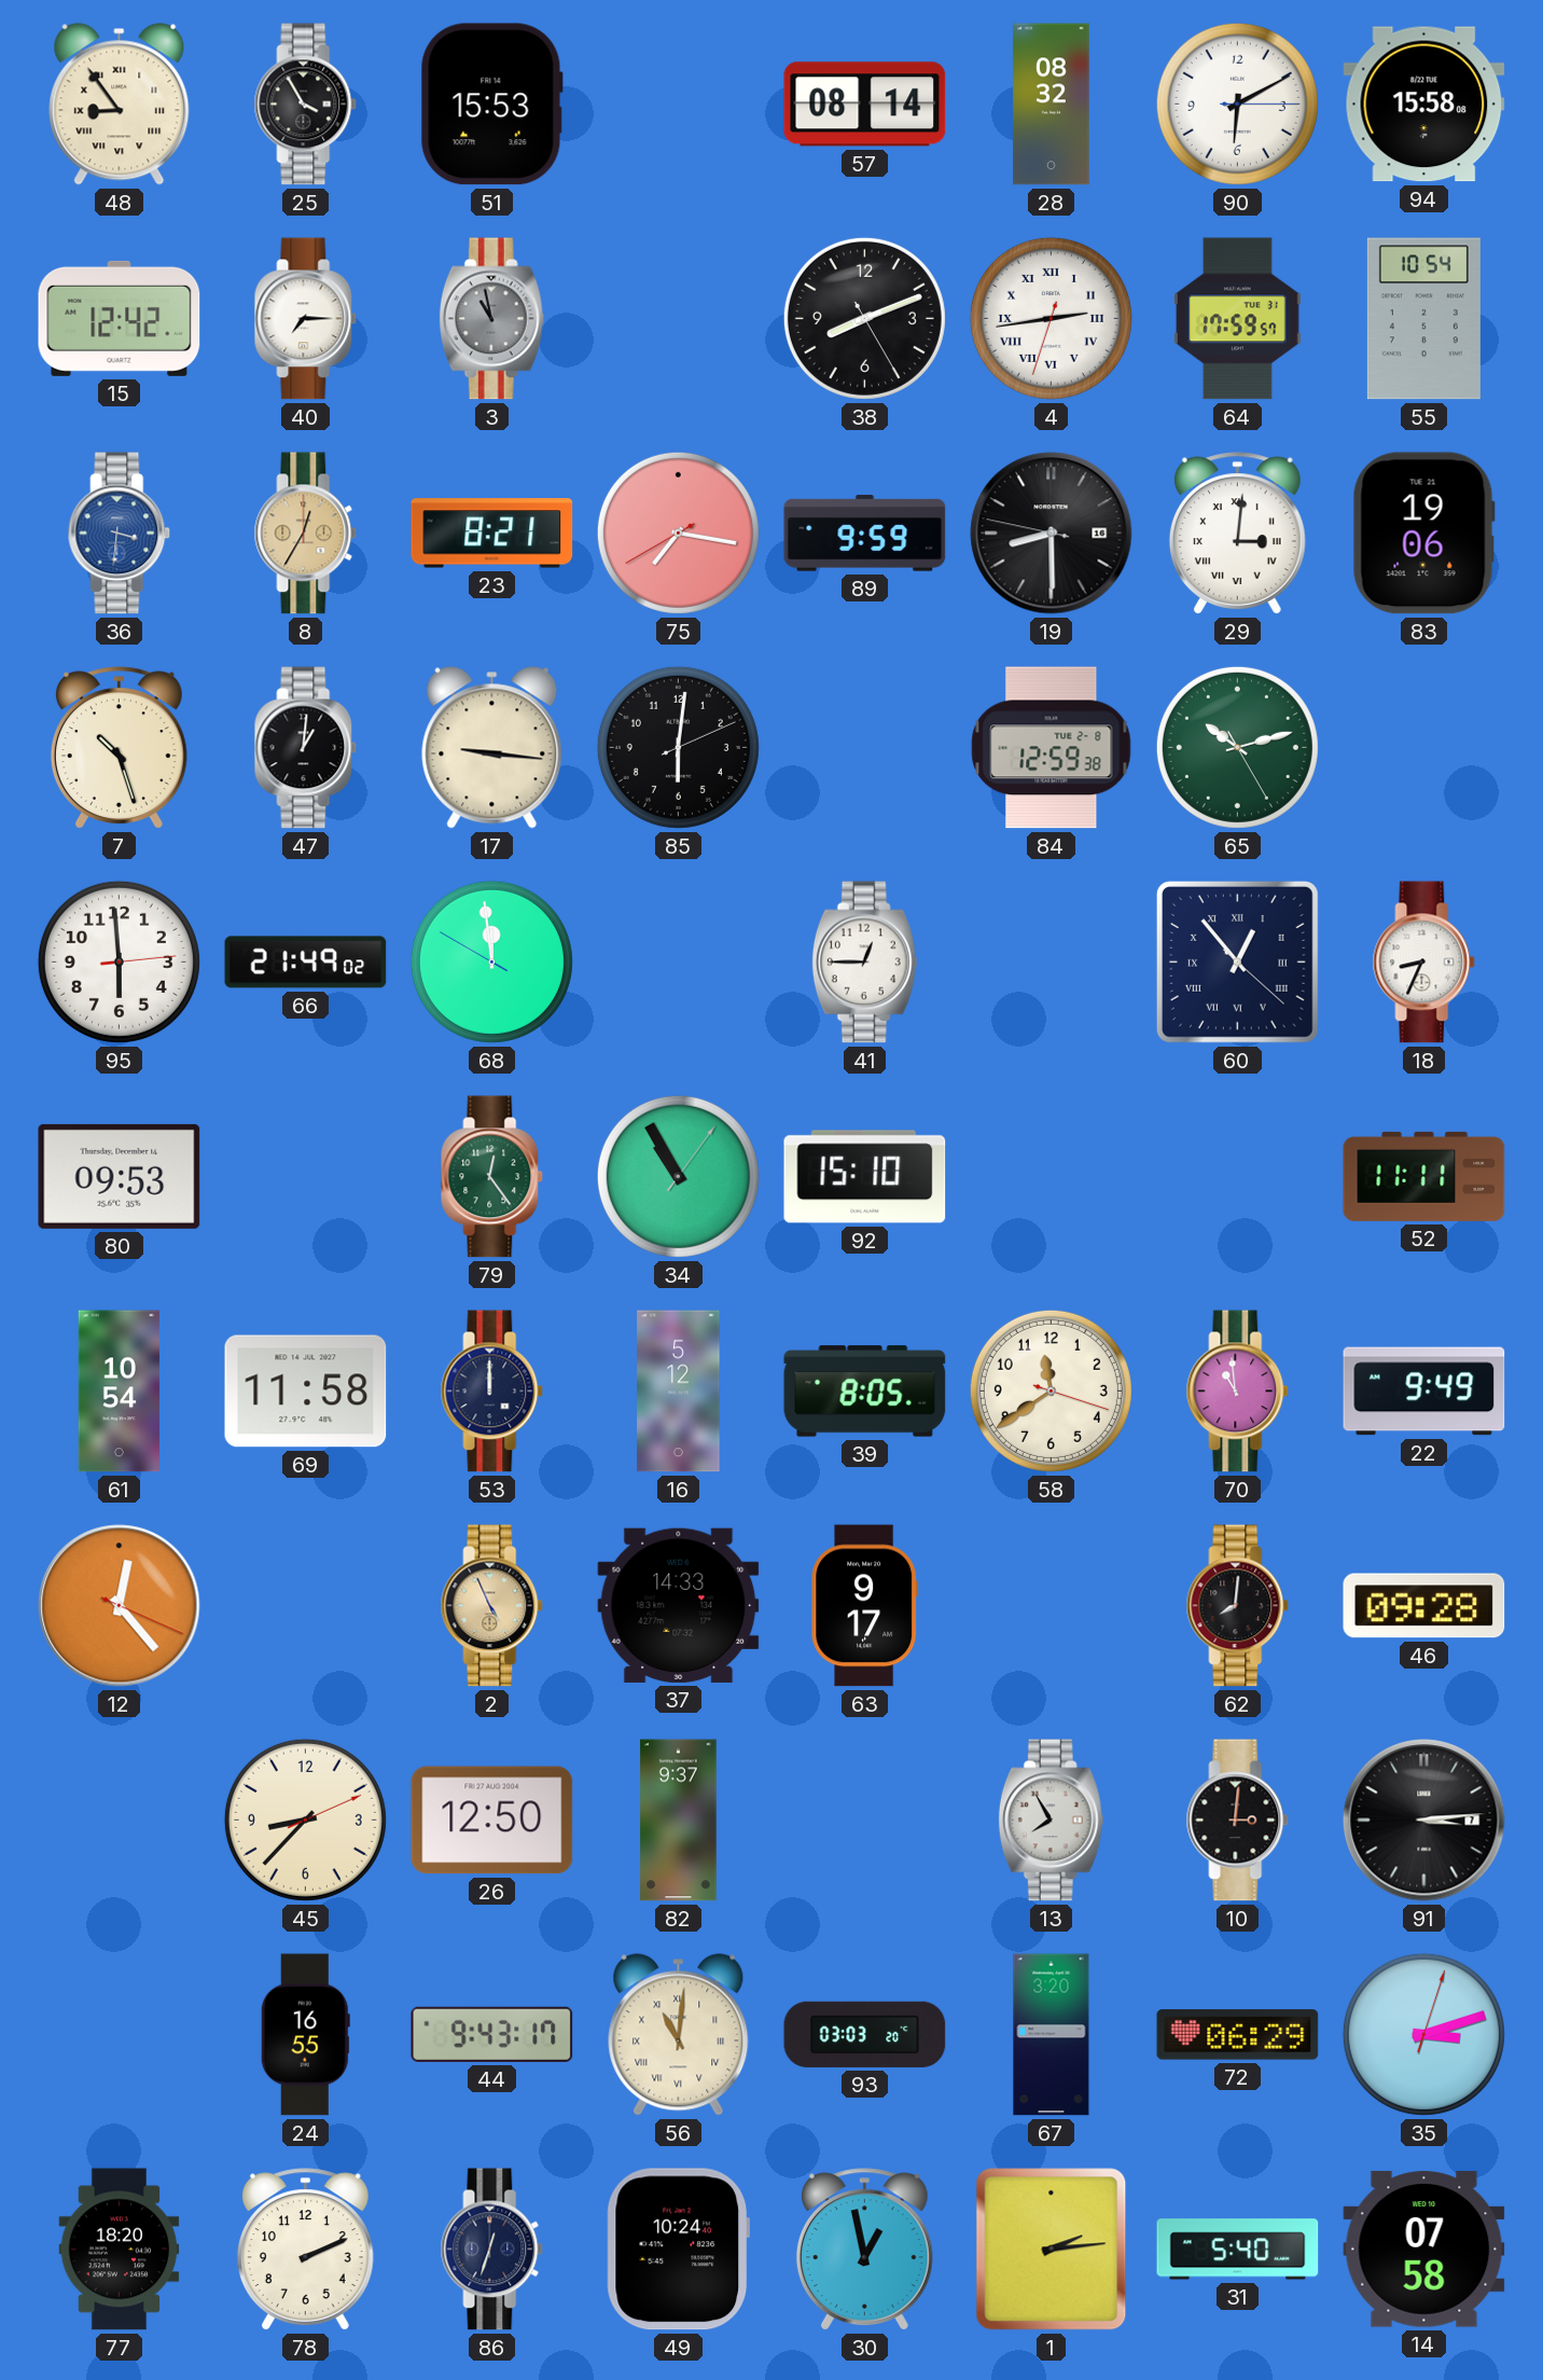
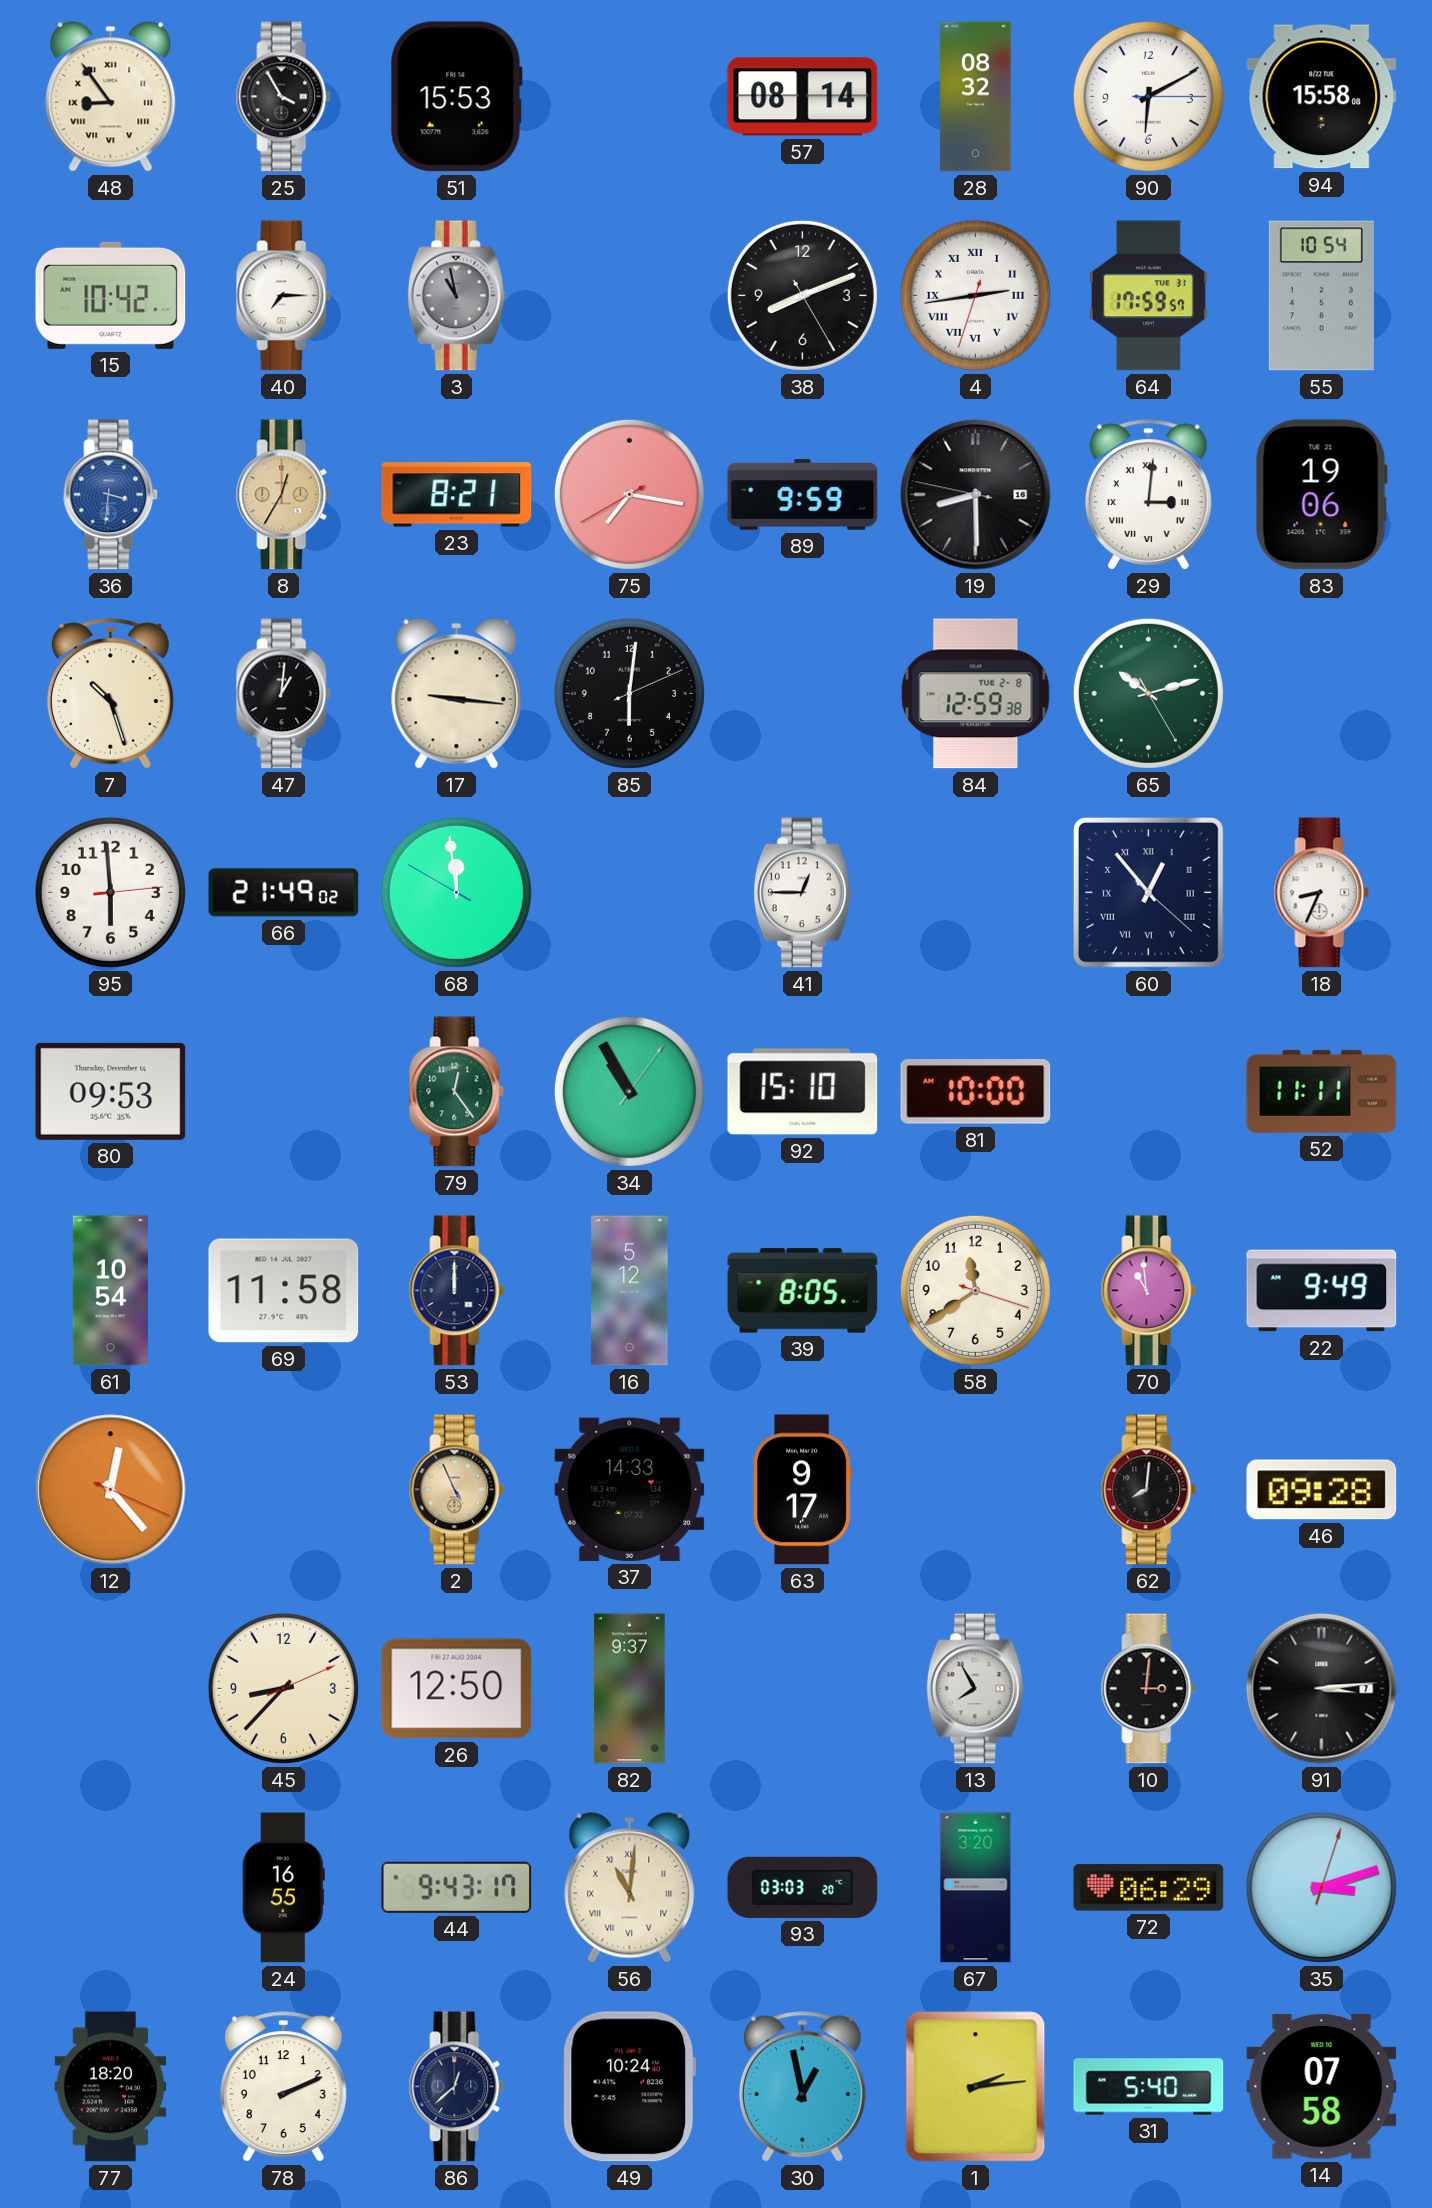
15: 12:42 -> 10:42 (111, 295)
81: none -> 10:00 (976, 1092)
86: 12:33 -> 12:38 (457, 2087)
